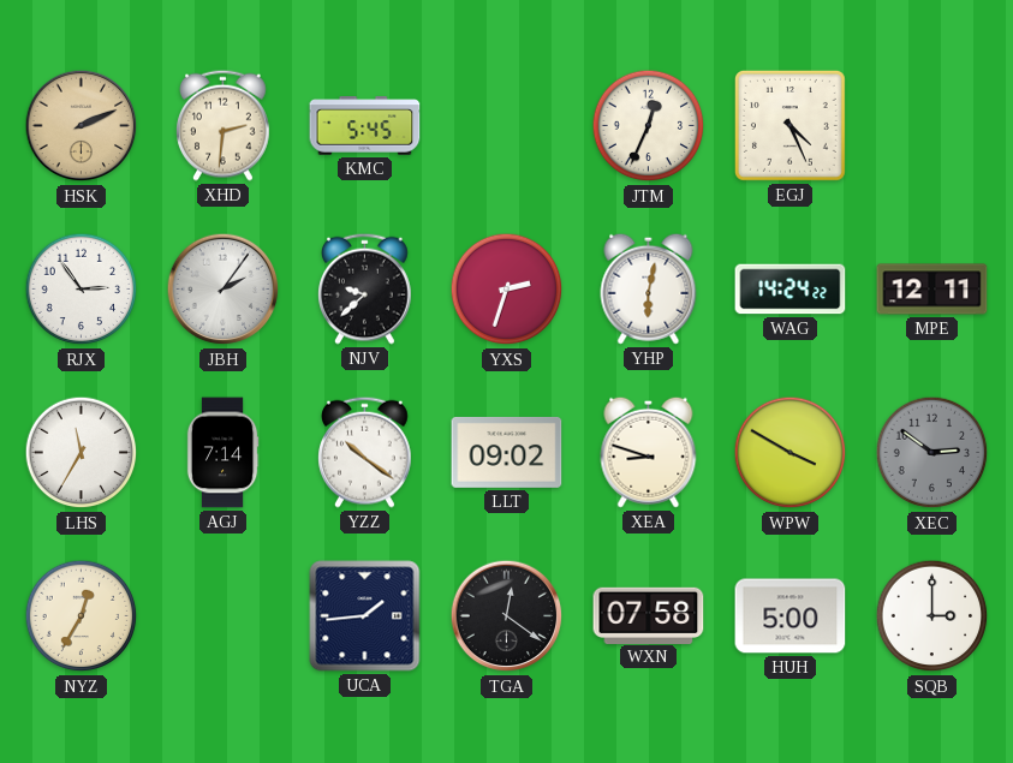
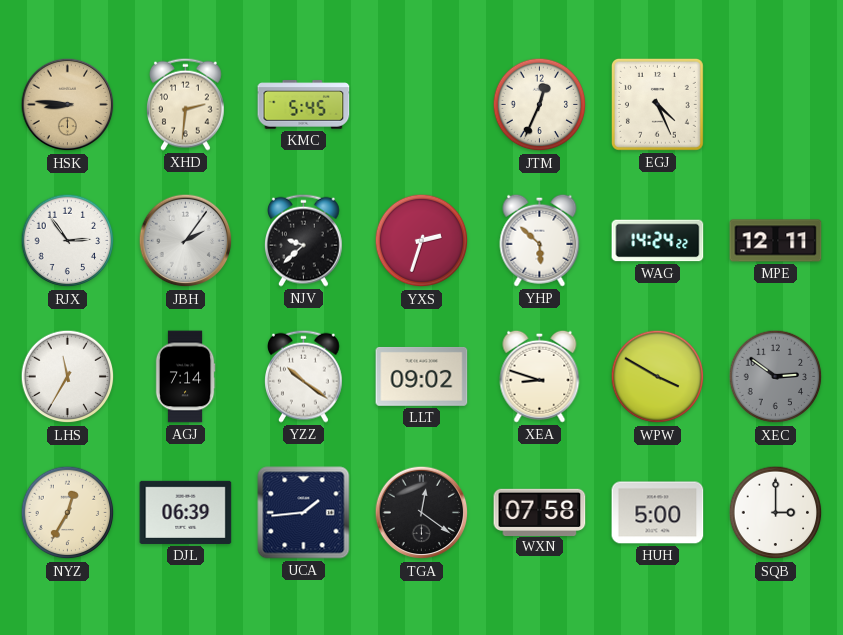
HSK: 2:11 -> 8:46 (68, 105)
YHP: 6:02 -> 5:52 (540, 240)
DJL: none -> 06:39 (186, 512)
